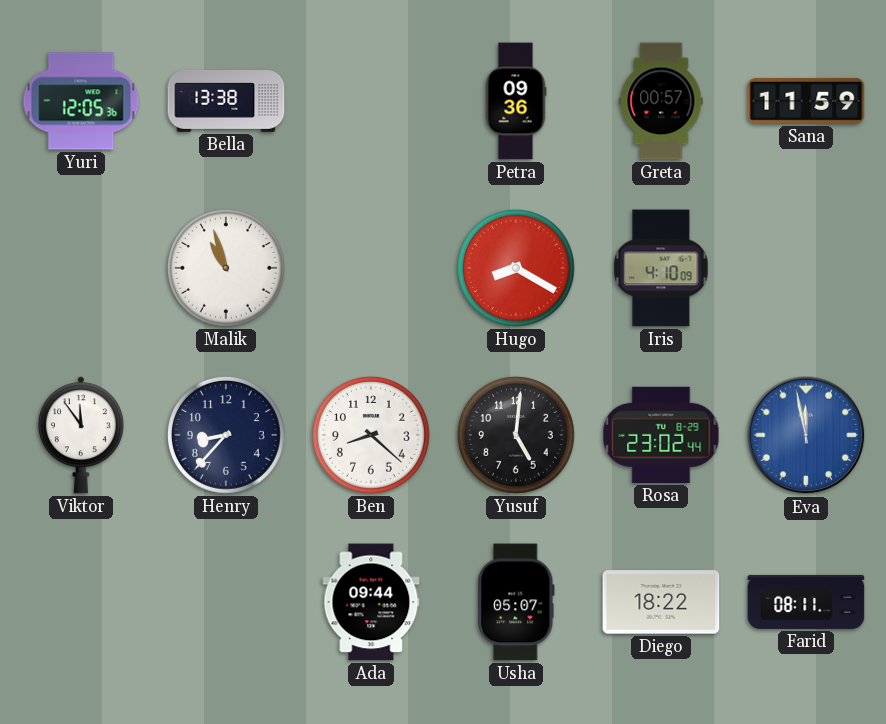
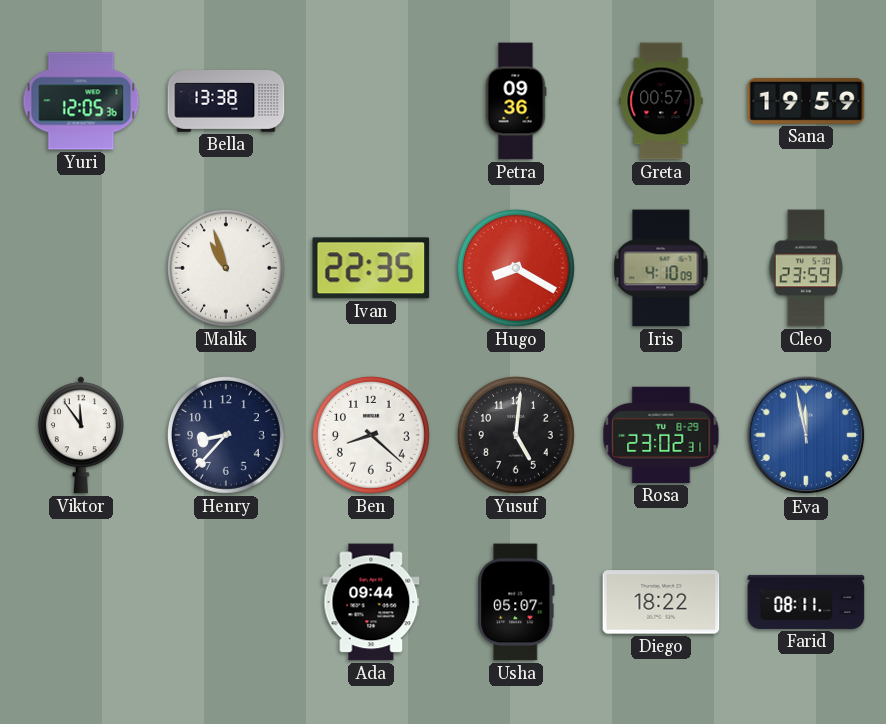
Sana: 11:59 -> 19:59 (806, 101)
Ivan: none -> 22:35 (371, 268)
Cleo: none -> 23:59 (806, 268)
Rosa: 23:02:44 -> 23:02:31 (661, 435)
